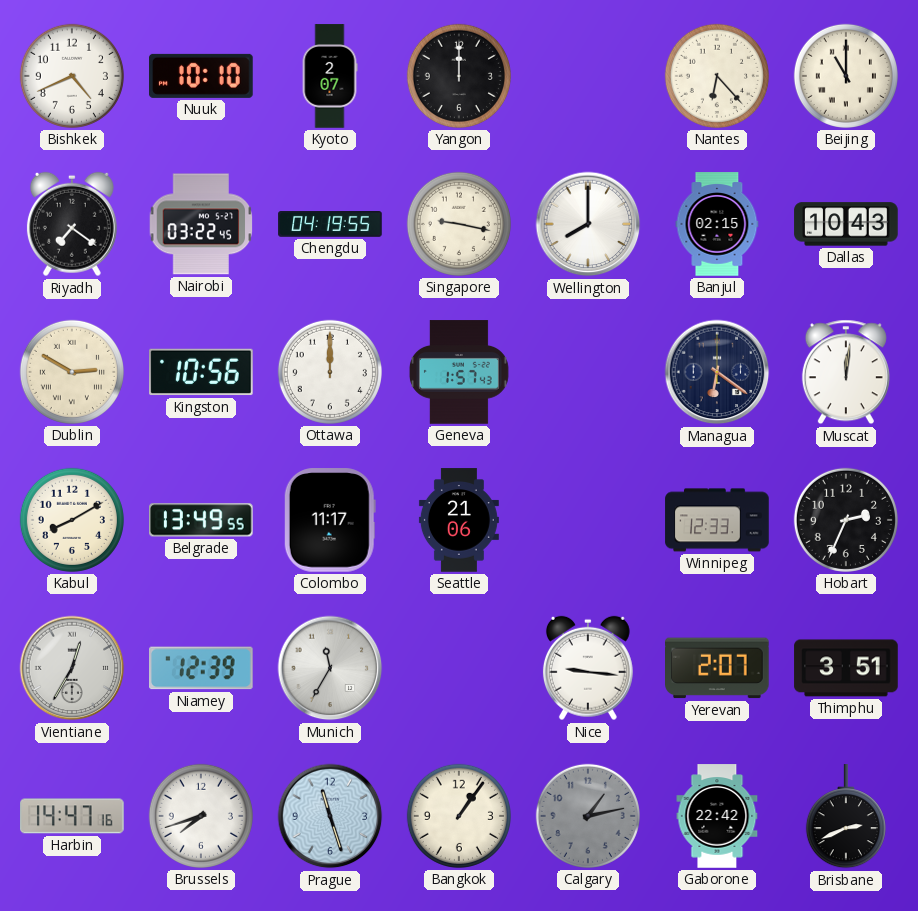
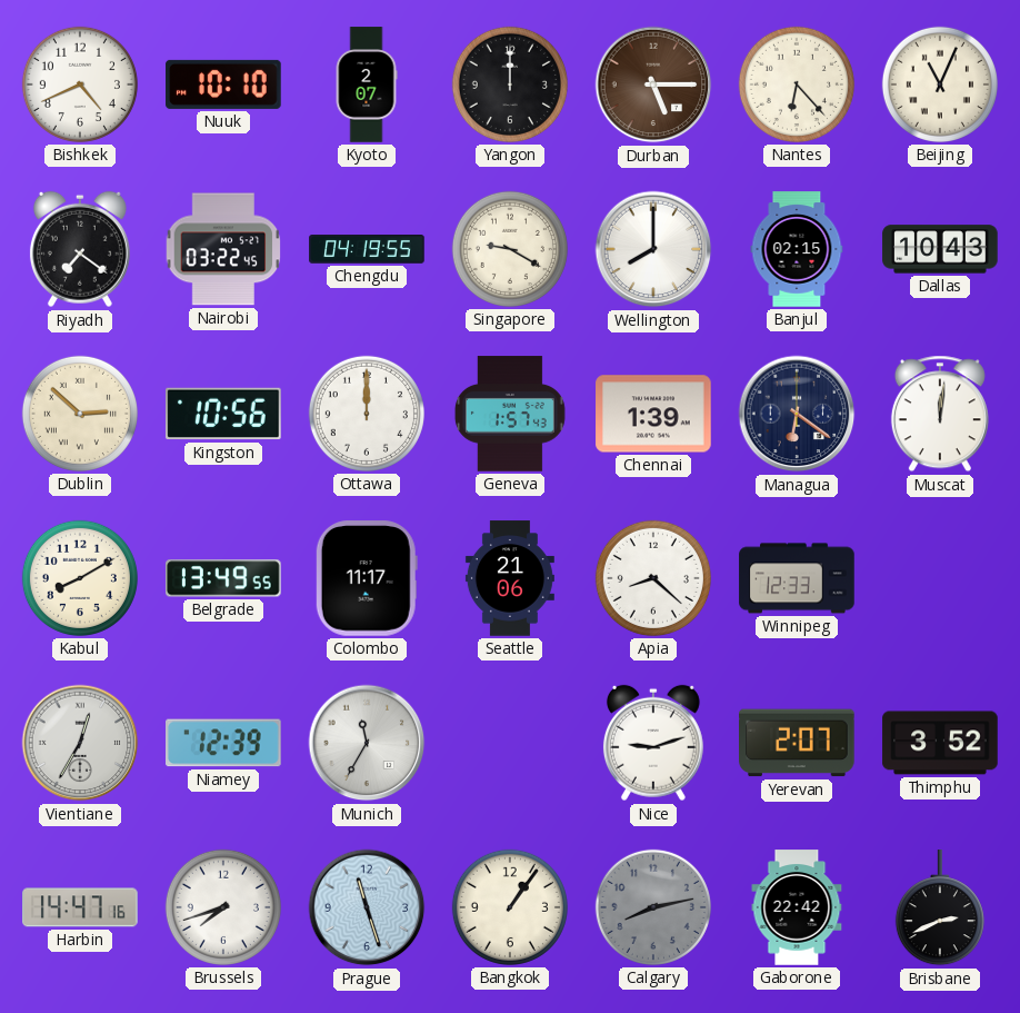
Durban: none -> 5:15 (653, 85)
Beijing: 11:00 -> 11:04 (940, 85)
Singapore: 9:17 -> 9:20 (510, 249)
Dublin: 2:50 -> 2:52 (80, 414)
Chennai: none -> 1:39 (653, 414)
Apia: none -> 8:22 (653, 578)
Hobart: 2:34 -> none (846, 520)
Nice: 9:16 -> 9:12 (653, 743)
Thimphu: 3:51 -> 3:52 (940, 743)
Calgary: 1:13 -> 8:13 (653, 907)
